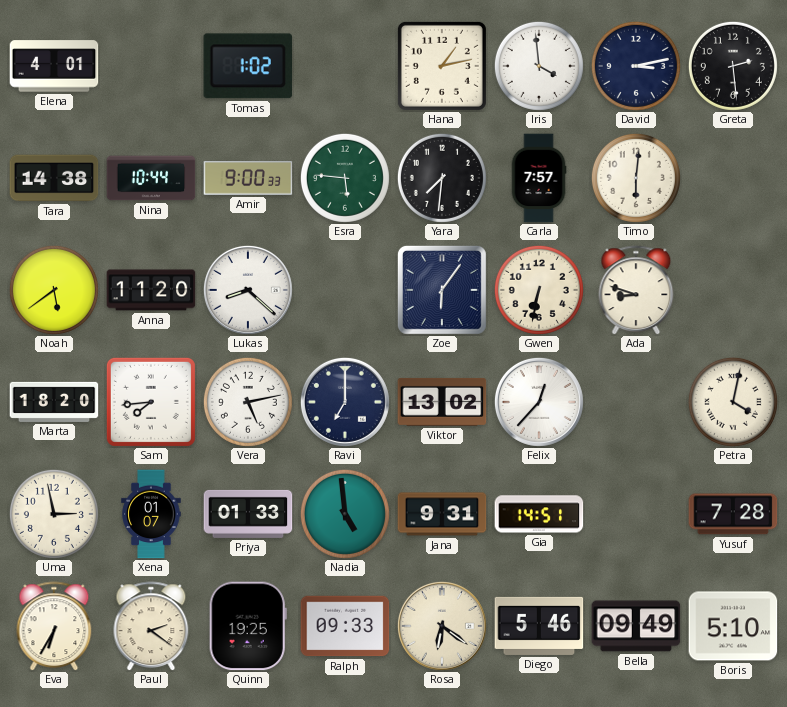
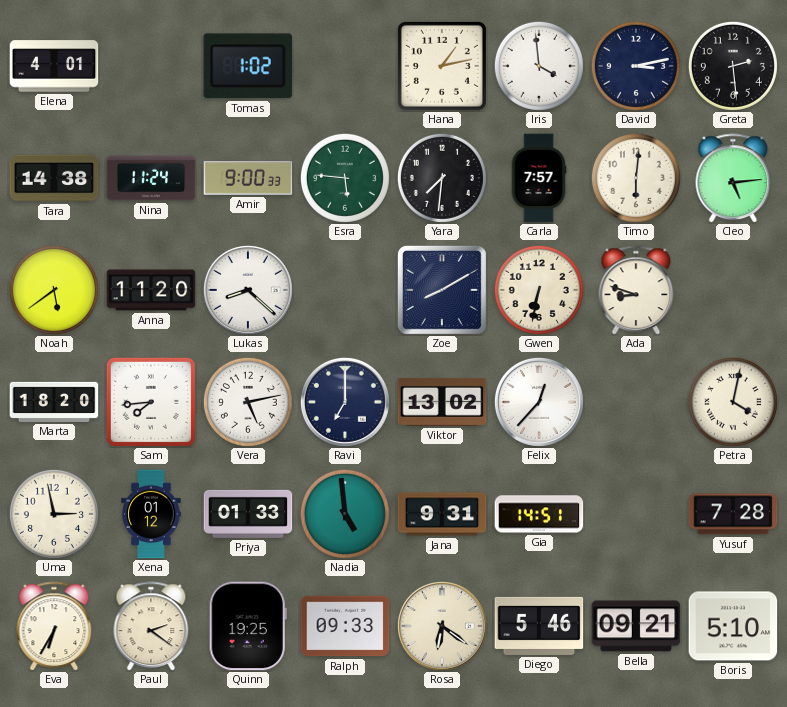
Nina: 10:44 -> 11:24 (151, 178)
Cleo: none -> 5:14 (733, 178)
Zoe: 6:06 -> 8:10 (442, 290)
Xena: 01:07 -> 01:12 (151, 514)
Bella: 09:49 -> 09:21 (636, 626)
